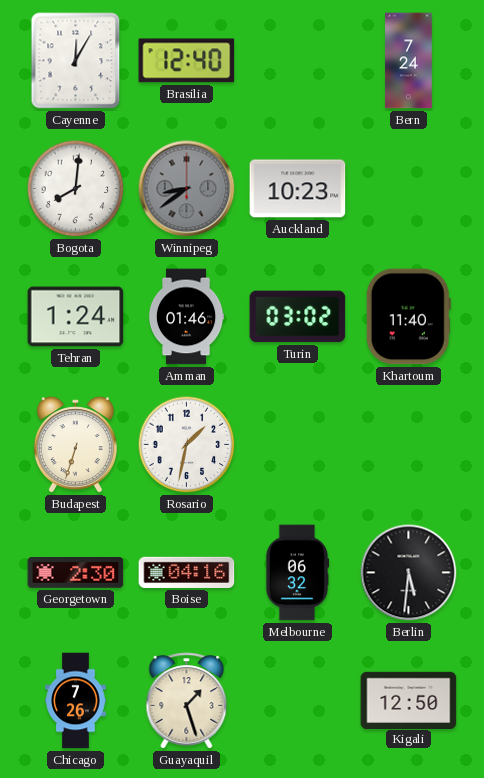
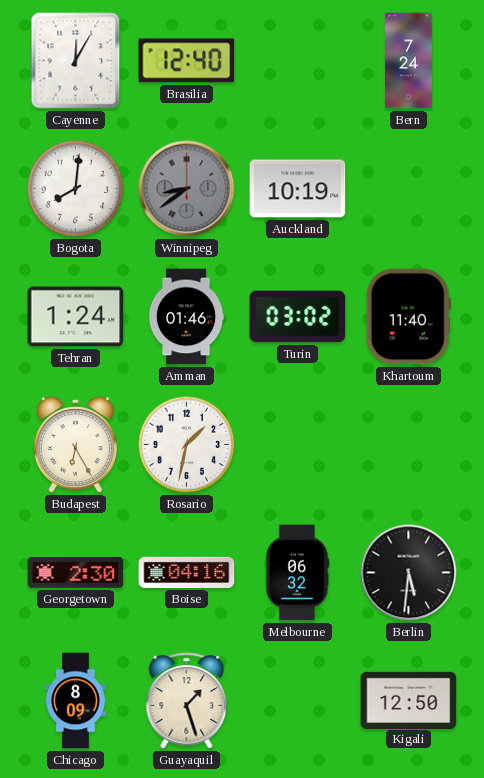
Auckland: 10:23 -> 10:19 (298, 189)
Budapest: 6:33 -> 6:25 (75, 445)
Chicago: 7:26 -> 8:09 (76, 701)
